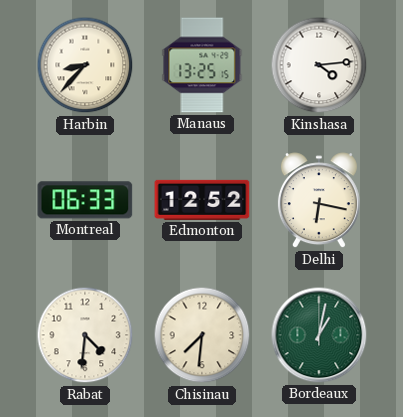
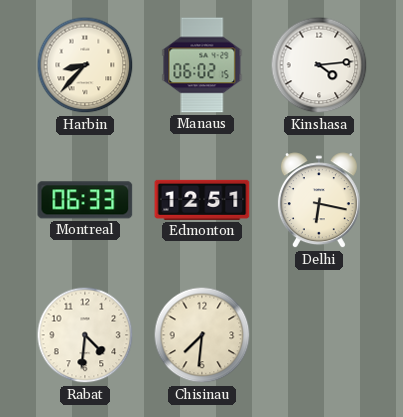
Manaus: 13:25 -> 06:02 (202, 65)
Edmonton: 12:52 -> 12:51 (202, 200)
Bordeaux: 1:02 -> none (319, 335)
